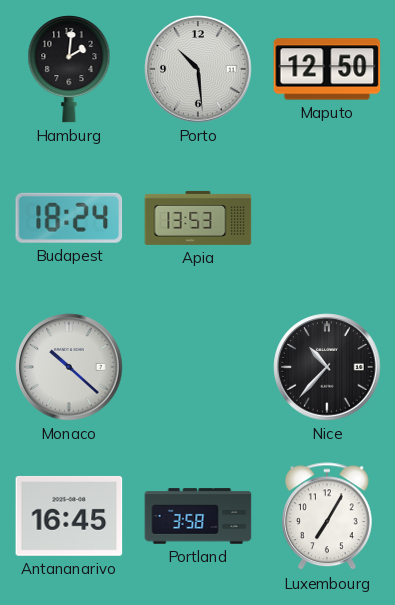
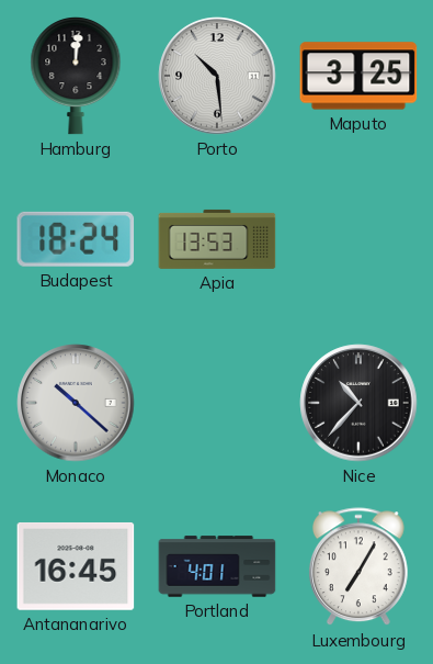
Hamburg: 2:01 -> 12:01 (76, 77)
Maputo: 12:50 -> 3:25 (358, 76)
Portland: 3:58 -> 4:01 (217, 566)
